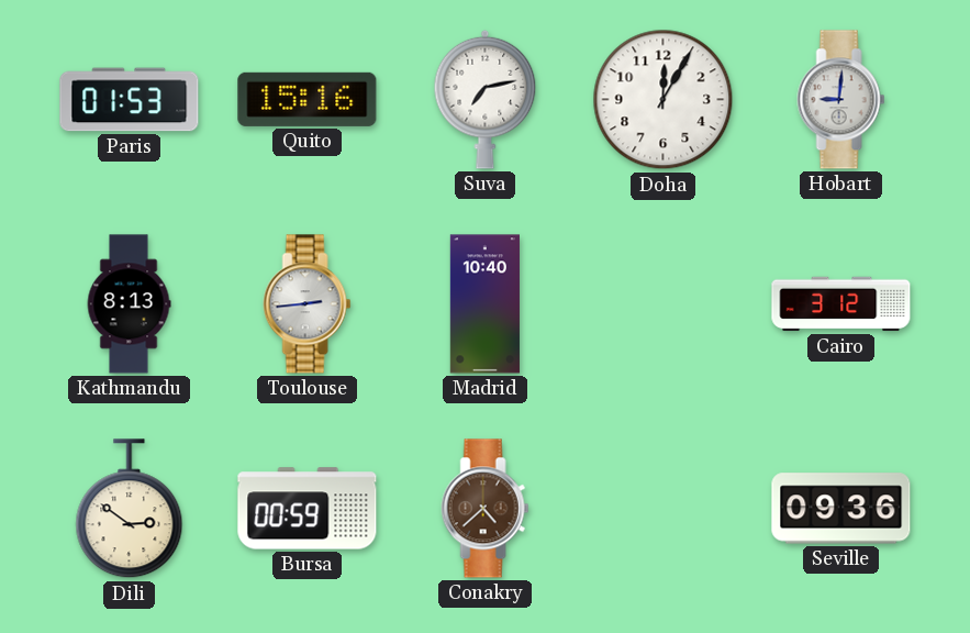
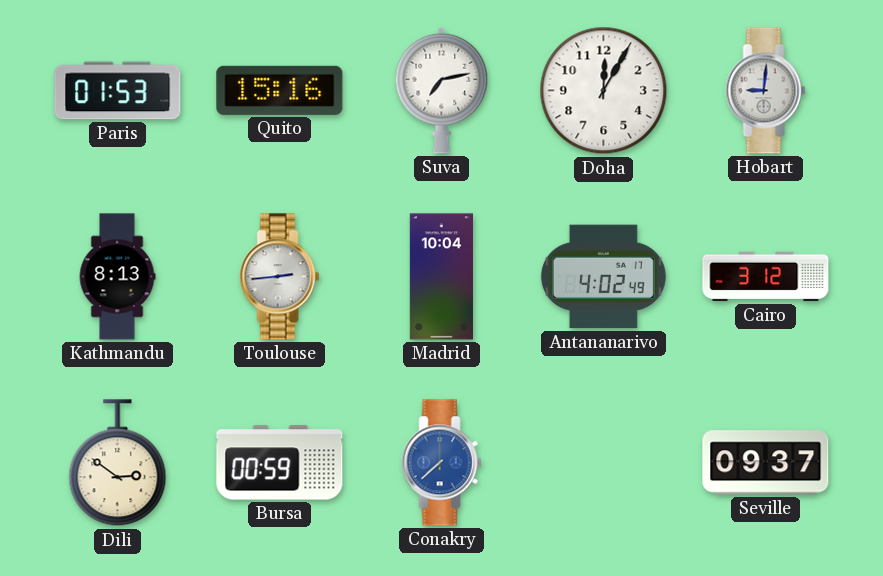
Madrid: 10:40 -> 10:04 (441, 277)
Antananarivo: none -> 4:02 (603, 277)
Conakry: 4:38 -> 7:38 (442, 463)
Conakry dial: brown -> blue (442, 463)
Seville: 09:36 -> 09:37 (766, 463)
